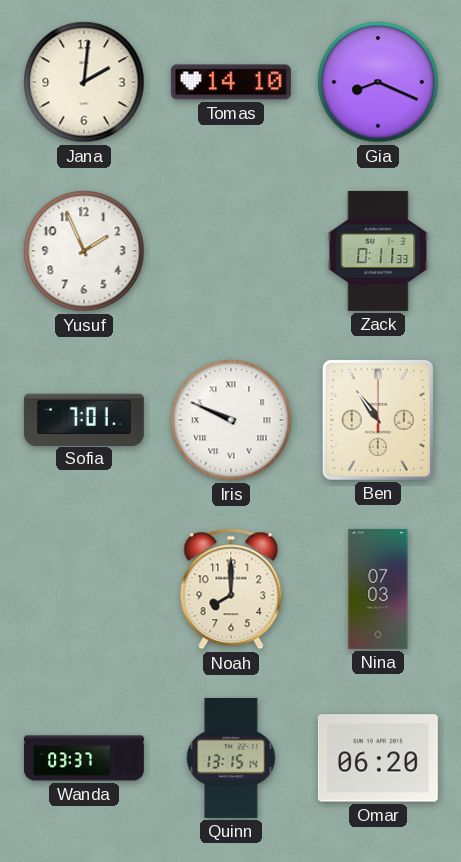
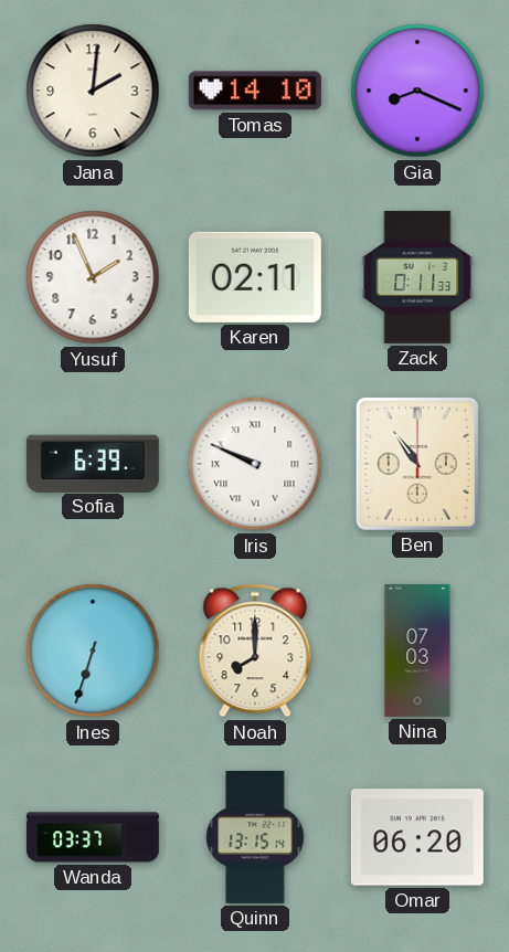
Karen: none -> 02:11 (255, 277)
Sofia: 7:01 -> 6:39 (93, 463)
Ines: none -> 6:33 (93, 650)
